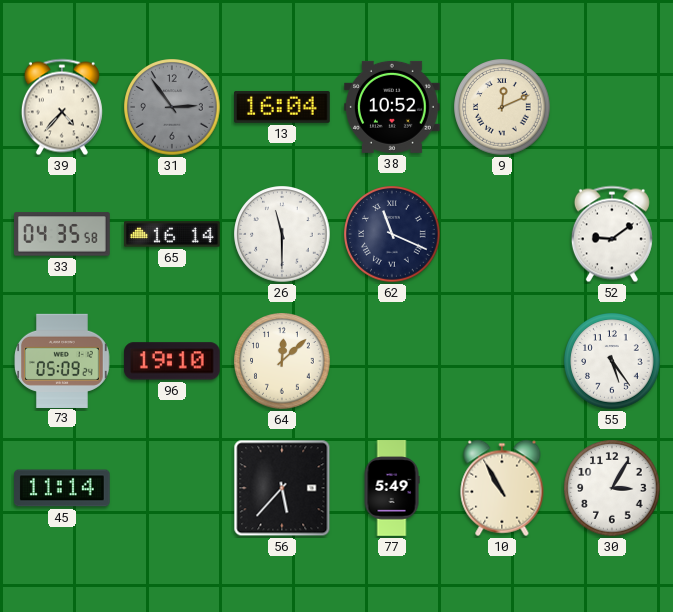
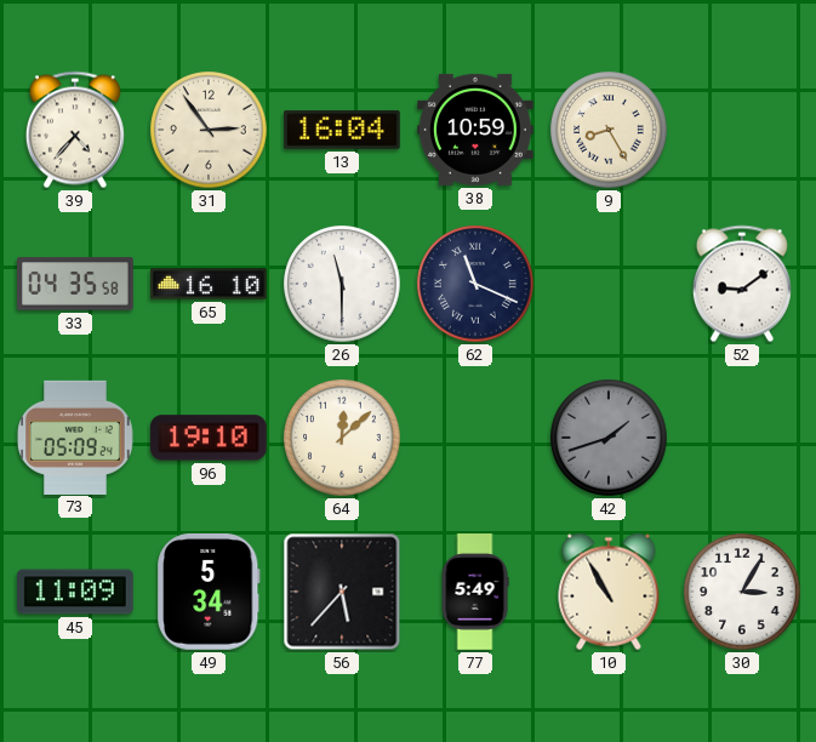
31 dial: grey -> cream (209, 130)
38: 10:52 -> 10:59 (477, 130)
9: 12:11 -> 8:25 (609, 130)
65: 16:14 -> 16:10 (209, 284)
42: none -> 1:42 (609, 438)
55: 5:24 -> none (612, 361)
45: 11:14 -> 11:09 (76, 592)
49: none -> 5:34 (209, 592)
